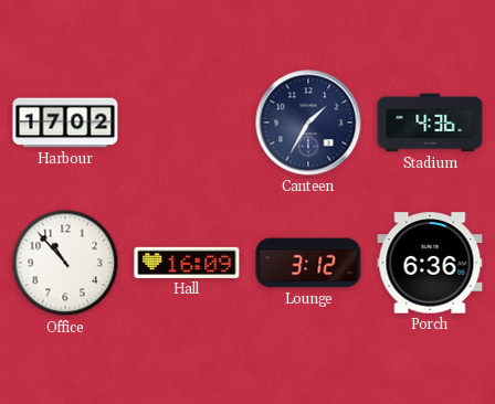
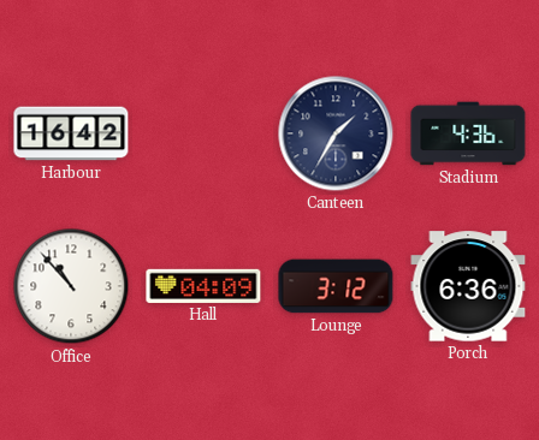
Harbour: 17:02 -> 16:42 (71, 133)
Hall: 16:09 -> 04:09 (203, 286)
